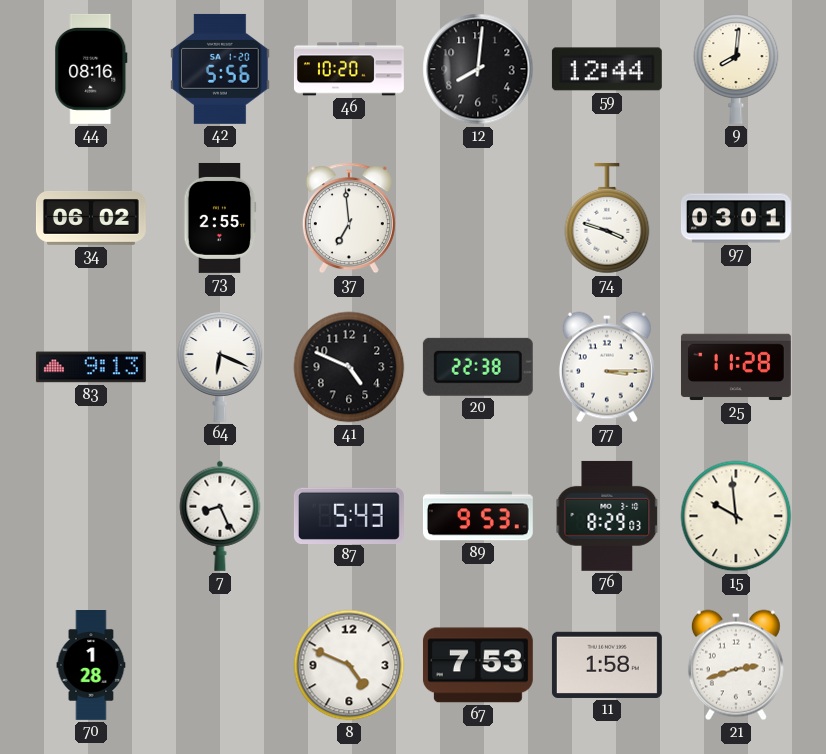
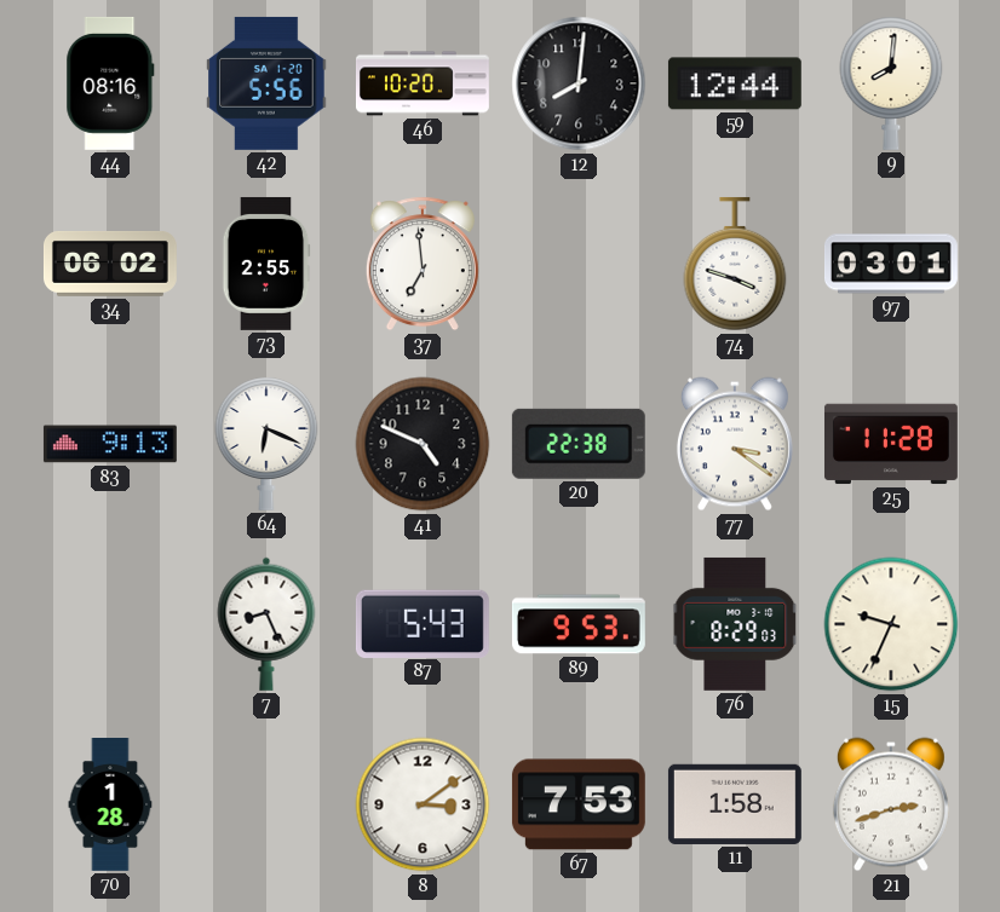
77: 3:15 -> 3:21 (735, 444)
15: 9:59 -> 9:34 (891, 624)
8: 4:49 -> 3:09 (423, 804)
